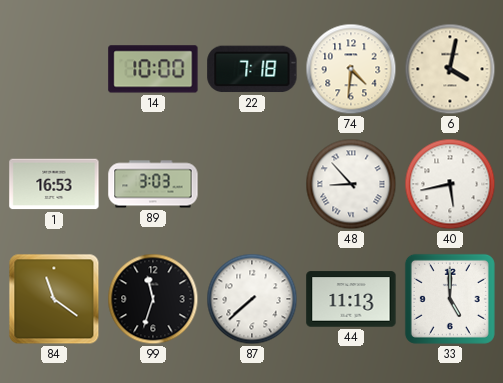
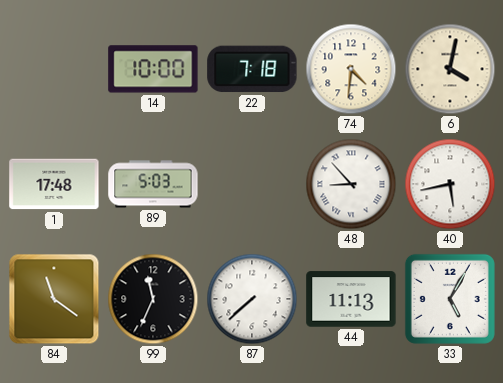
1: 16:53 -> 17:48 (54, 184)
89: 3:03 -> 5:03 (153, 184)
99: 11:33 -> 11:34 (153, 299)
33: 5:00 -> 5:05 (450, 299)
